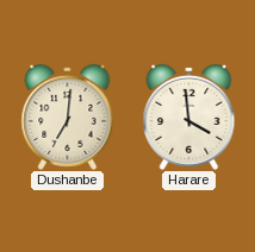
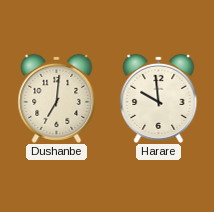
Harare: 3:59 -> 9:59 (159, 98)
